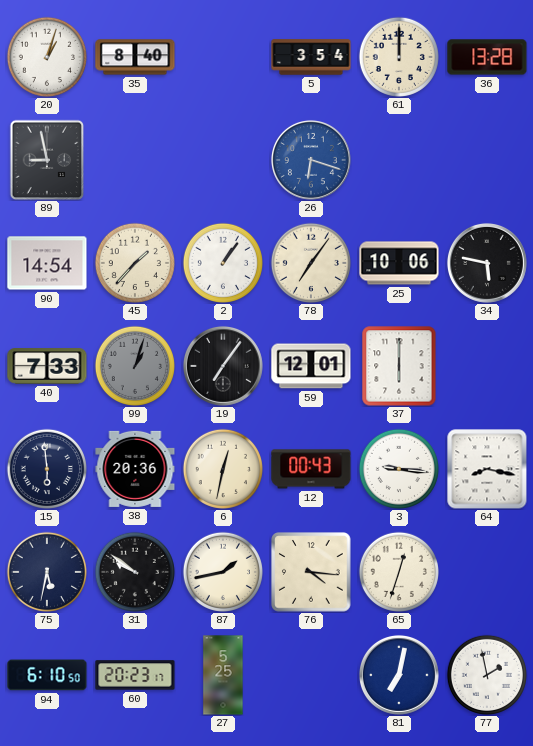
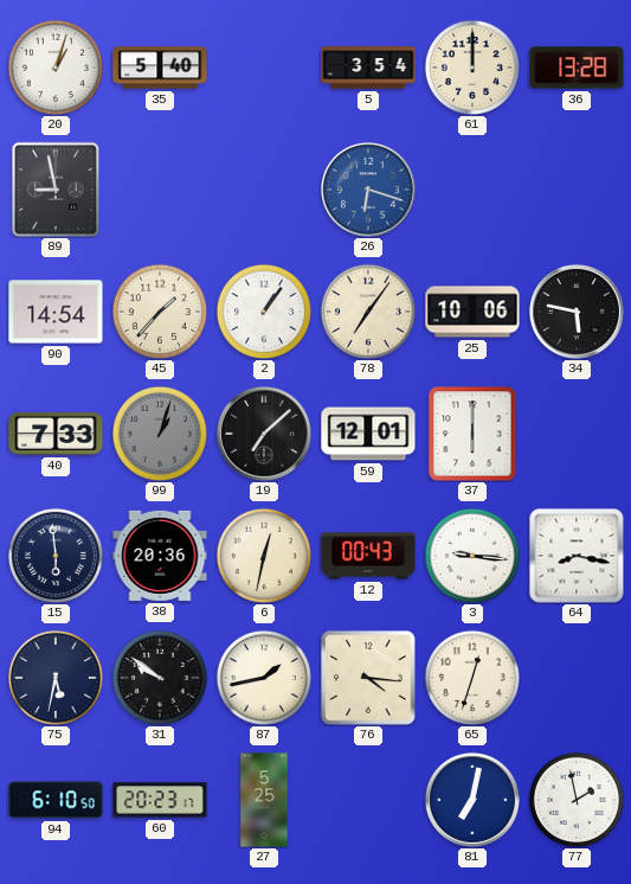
35: 8:40 -> 5:40 (160, 68)
19: 7:06 -> 7:08 (264, 434)
